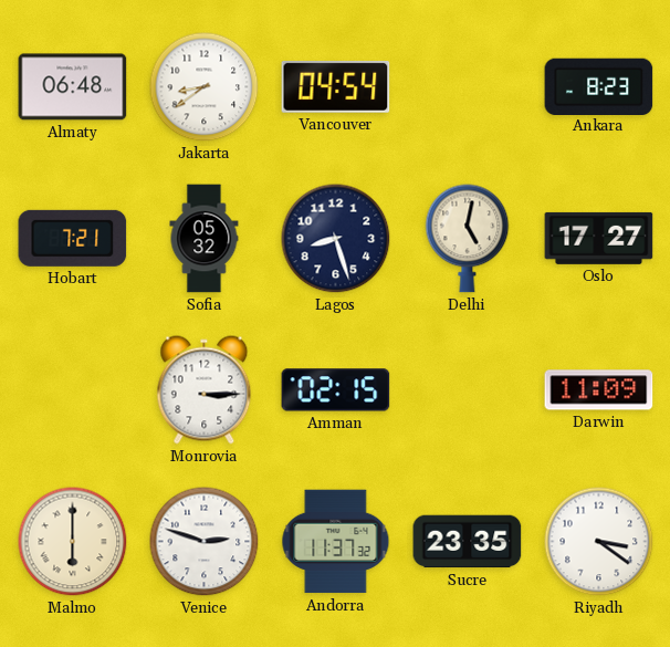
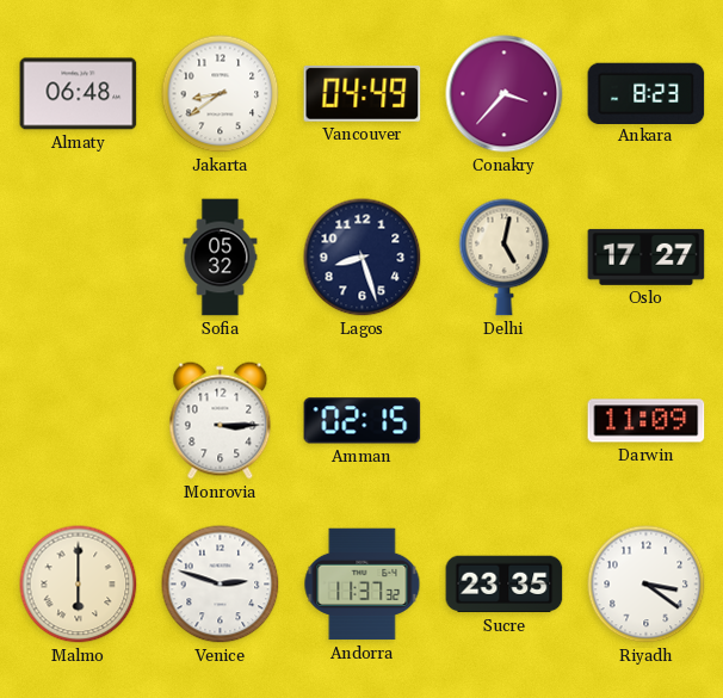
Vancouver: 04:54 -> 04:49 (363, 94)
Conakry: none -> 3:37 (505, 94)
Hobart: 7:21 -> none (73, 238)
